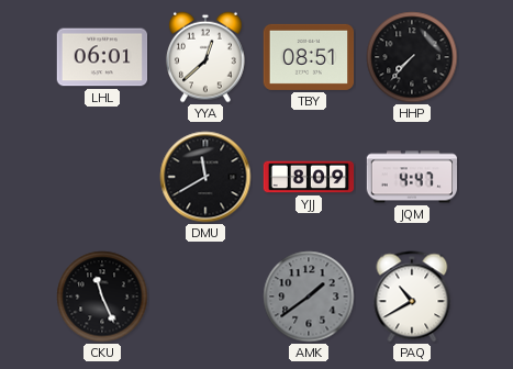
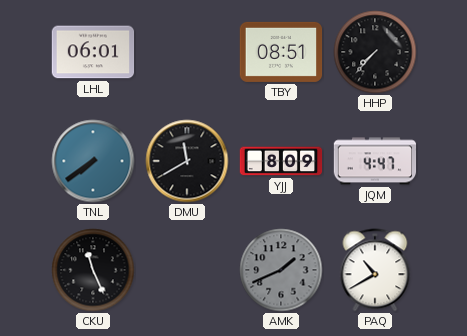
YYA: 12:38 -> none (207, 57)
TNL: none -> 7:39 (93, 161)
AMK: 1:39 -> 1:41 (281, 270)
